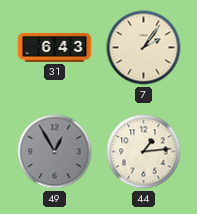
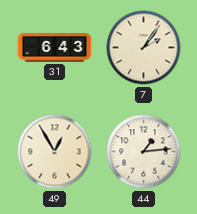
49 dial: grey -> cream (55, 152)
